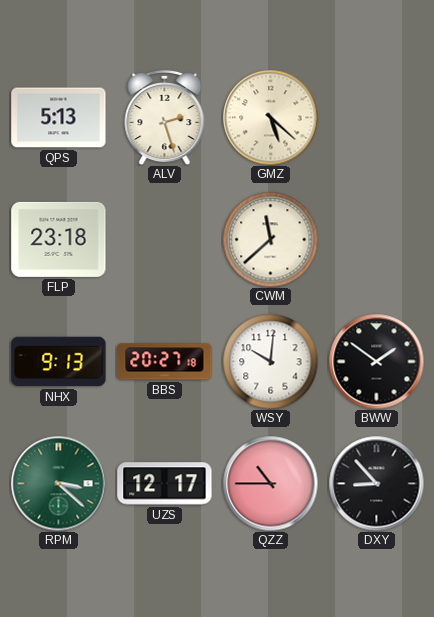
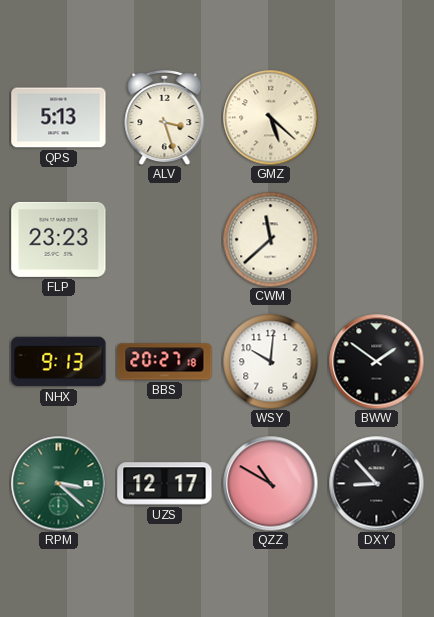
ALV: 2:27 -> 3:27 (165, 117)
FLP: 23:18 -> 23:23 (59, 239)
QZZ: 10:45 -> 10:50 (270, 483)
